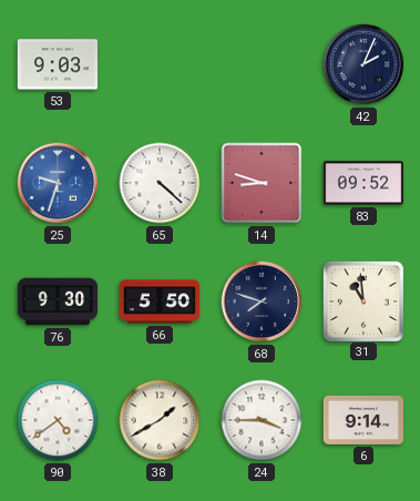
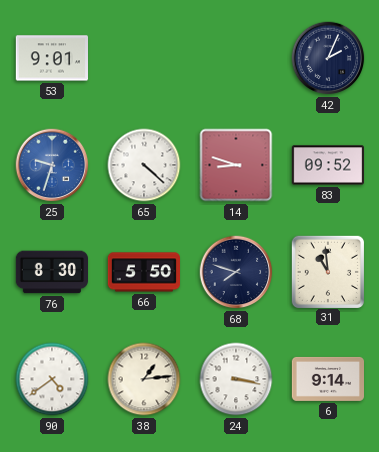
53: 9:03 -> 9:01 (51, 58)
76: 9:30 -> 8:30 (51, 272)
38: 1:40 -> 1:14 (144, 379)
24: 3:45 -> 3:17 (236, 379)
